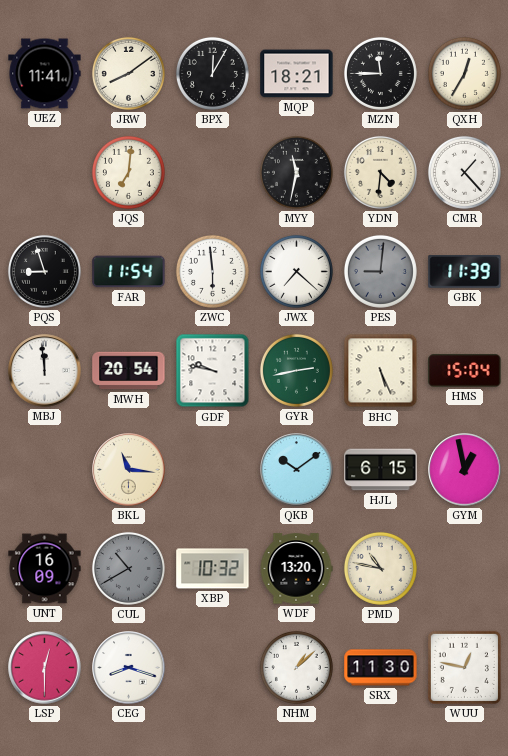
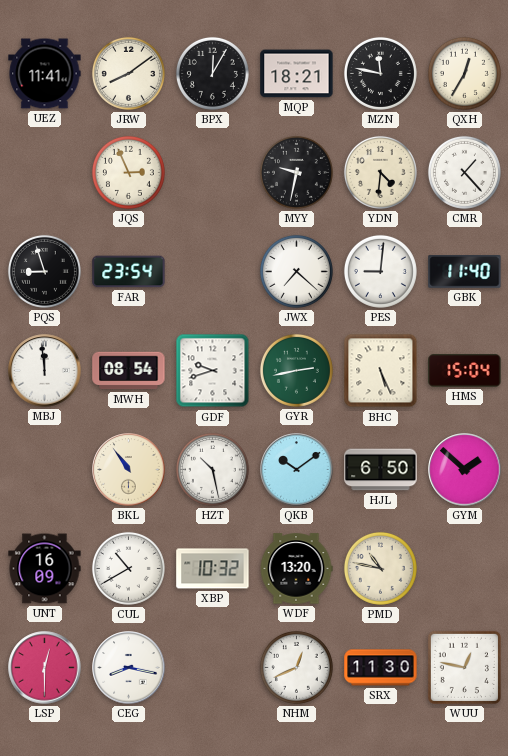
MZN: 11:45 -> 11:47 (380, 73)
JQS: 7:01 -> 2:56 (128, 172)
MYY: 11:32 -> 9:32 (296, 172)
FAR: 11:54 -> 23:54 (129, 272)
ZWC: 5:59 -> none (212, 271)
PES dial: grey -> white (380, 271)
GBK: 11:39 -> 11:40 (465, 272)
MWH: 20:54 -> 08:54 (129, 371)
GDF: 9:47 -> 9:42 (213, 371)
BKL: 11:16 -> 10:54 (129, 470)
HZT: none -> 10:28 (212, 469)
HJL: 6:15 -> 6:50 (381, 470)
GYM: 12:58 -> 1:52 (465, 470)
CUL dial: grey -> white (128, 568)
CEG: 8:18 -> 8:17 (129, 668)
NHM: 1:08 -> 12:41 (296, 667)
